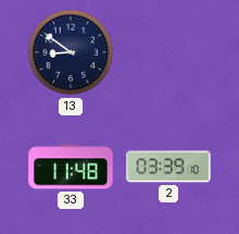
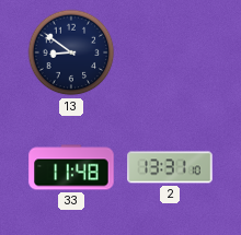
2: 03:39 -> 13:31 (170, 167)
